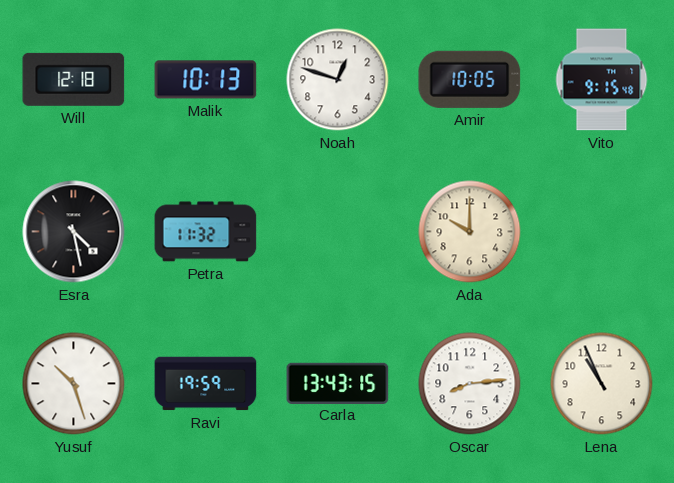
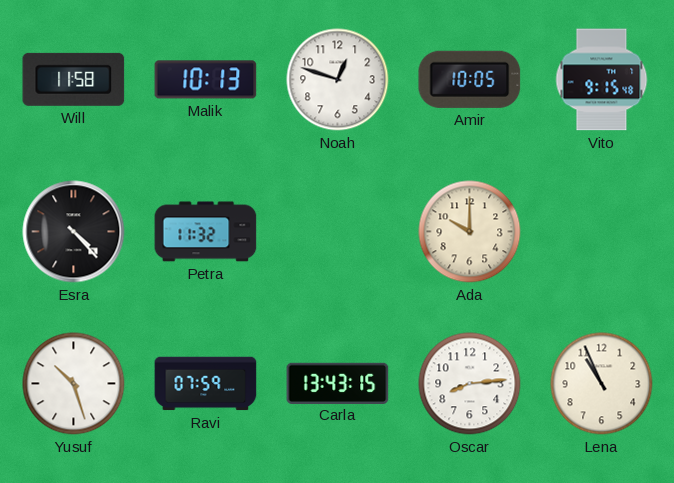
Will: 12:18 -> 11:58 (74, 79)
Esra: 4:28 -> 4:23 (74, 232)
Ravi: 19:59 -> 07:59 (206, 384)
